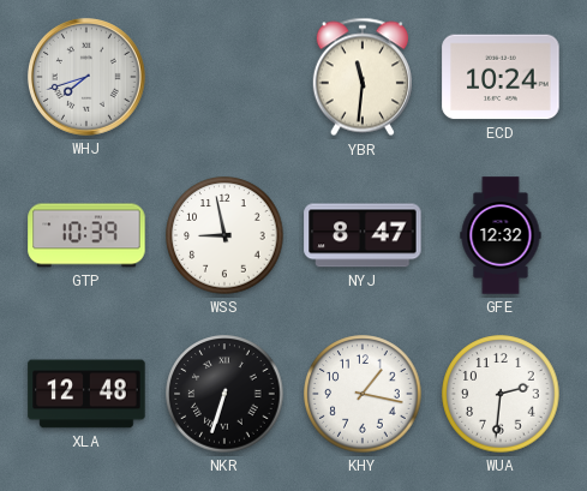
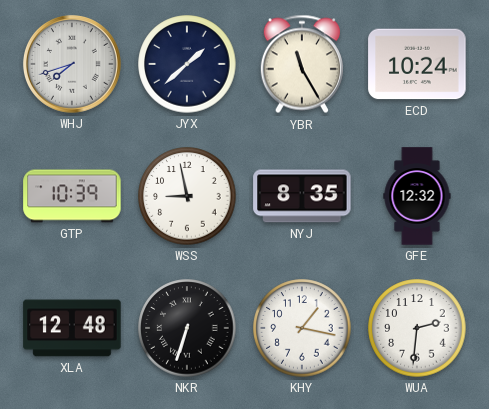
JYX: none -> 1:38 (187, 64)
YBR: 11:31 -> 11:25 (302, 64)
NYJ: 8:47 -> 8:35 (302, 196)
